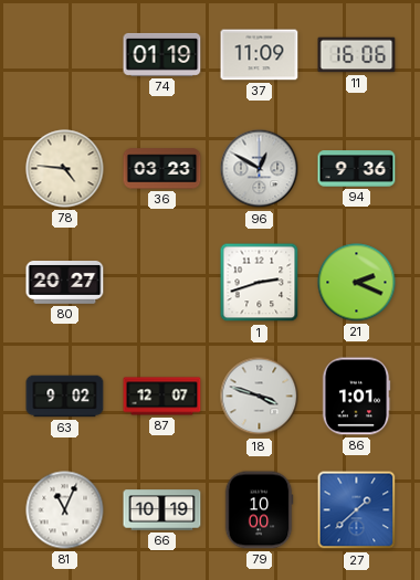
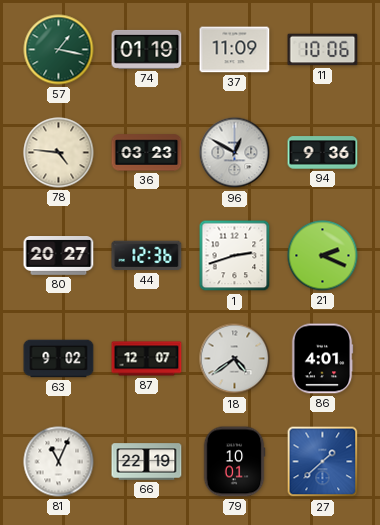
57: none -> 1:17 (59, 50)
11: 16:06 -> 10:06 (323, 50)
44: none -> 12:36 (147, 256)
18: 3:48 -> 4:39 (235, 359)
86: 1:01 -> 4:01 (322, 359)
66: 10:19 -> 22:19 (147, 462)
79: 10:00 -> 10:01 (234, 462)
